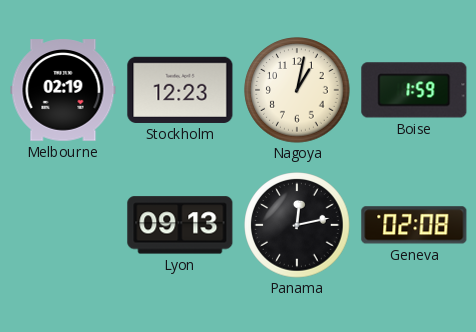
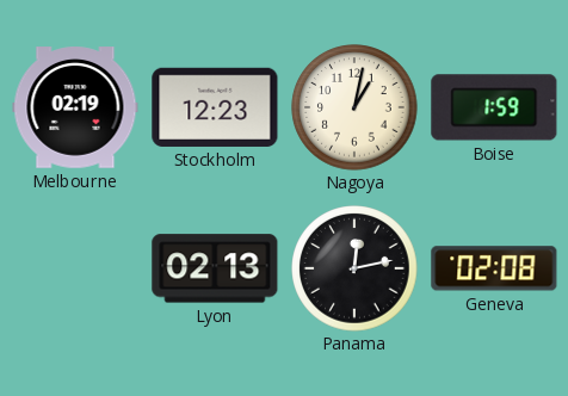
Lyon: 09:13 -> 02:13 (215, 268)
